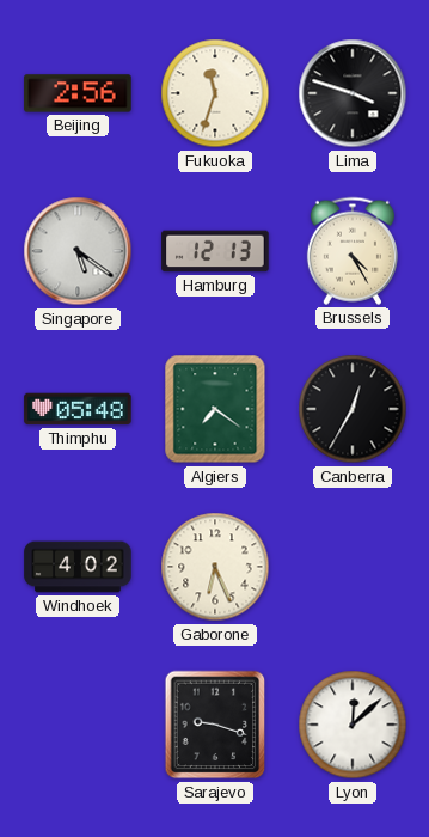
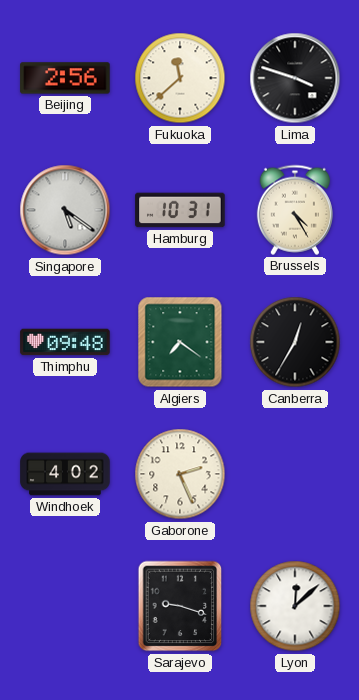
Fukuoka: 11:33 -> 11:38 (180, 78)
Hamburg: 12:13 -> 10:31 (180, 210)
Thimphu: 05:48 -> 09:48 (65, 342)
Gaborone: 6:26 -> 2:26 (180, 474)
